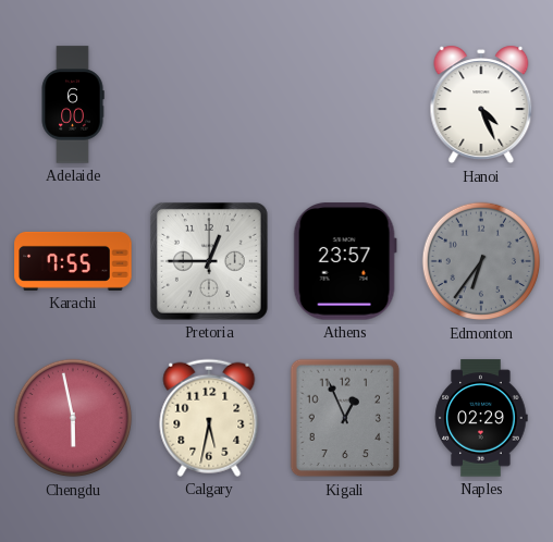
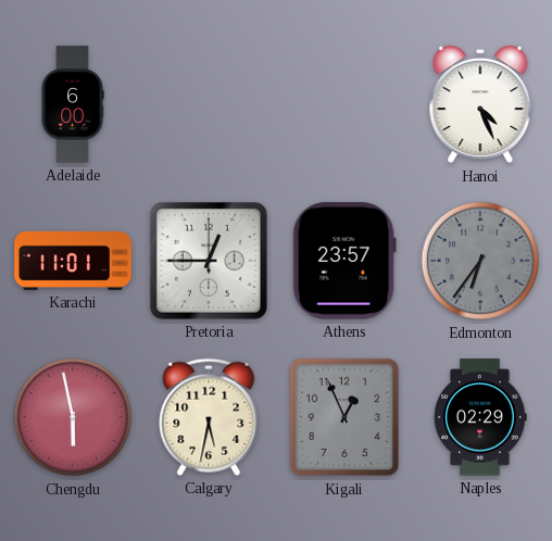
Karachi: 7:55 -> 11:01 (73, 261)
